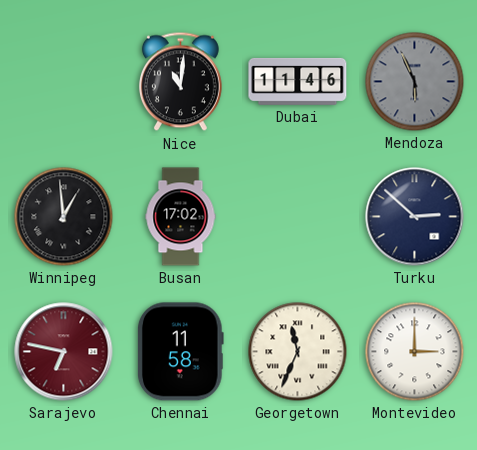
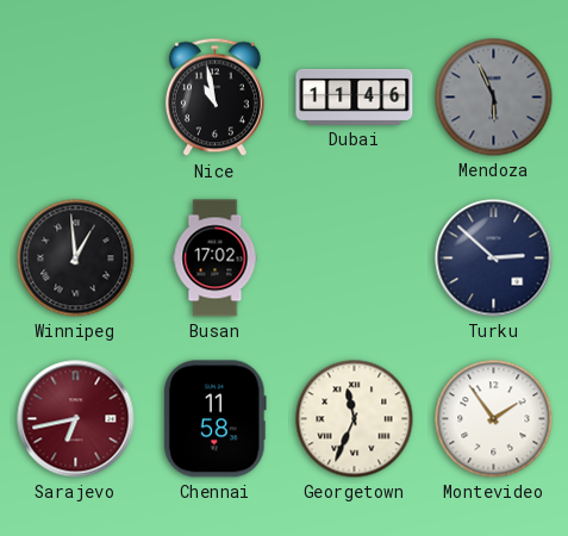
Nice: 11:01 -> 10:58 (214, 98)
Sarajevo: 6:47 -> 6:43 (76, 419)
Montevideo: 3:00 -> 1:54 (494, 419)
